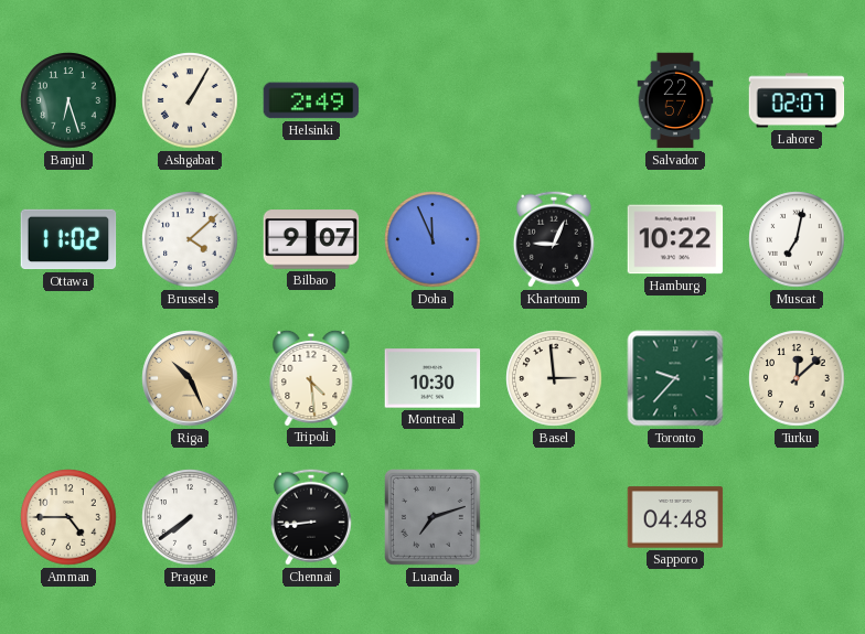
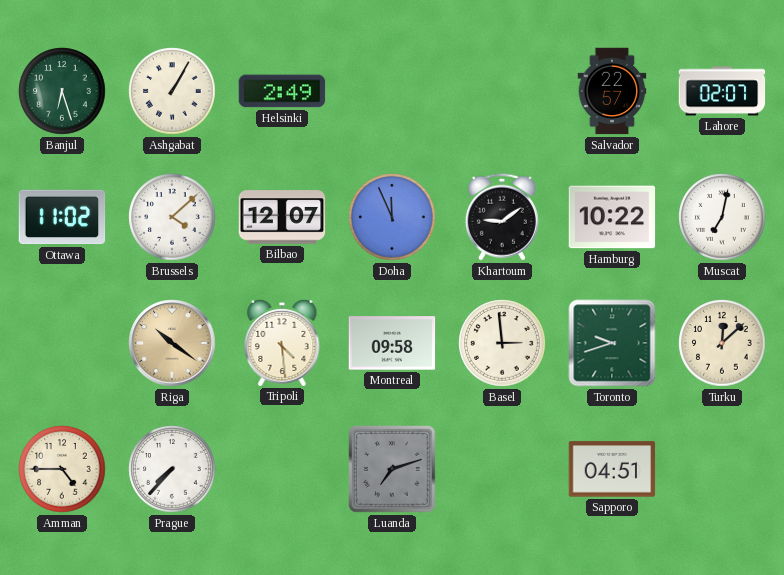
Bilbao: 9:07 -> 12:07 (282, 217)
Khartoum: 9:04 -> 9:09 (502, 217)
Riga: 10:26 -> 10:21 (172, 343)
Montreal: 10:30 -> 09:58 (392, 343)
Toronto: 9:37 -> 9:42 (612, 343)
Prague: 7:39 -> 7:37 (172, 469)
Chennai: 8:44 -> none (311, 517)
Sapporo: 04:48 -> 04:51 (612, 469)
